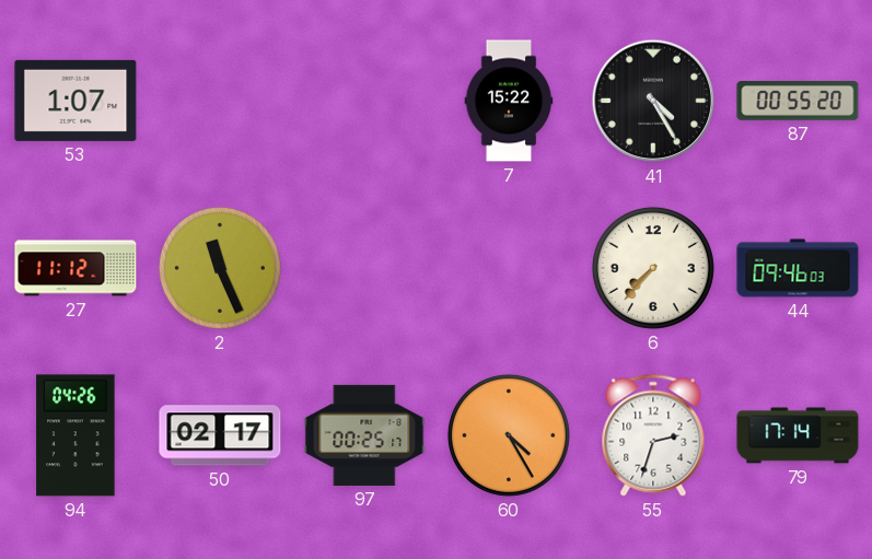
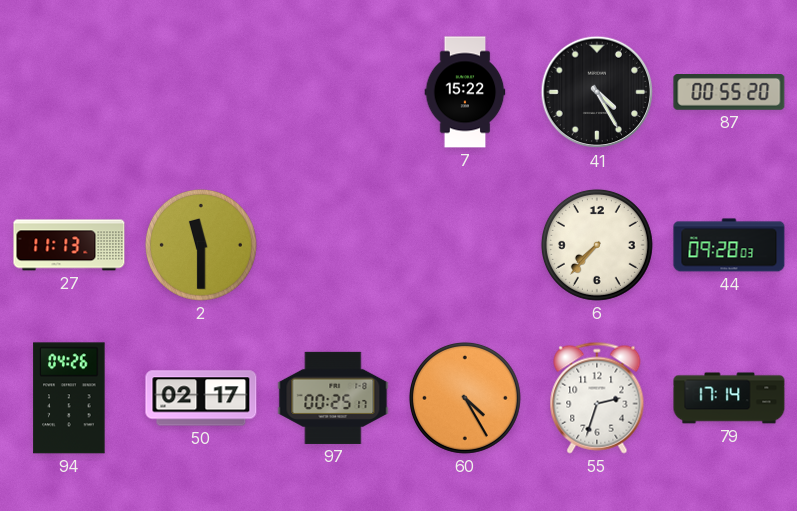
53: 1:07 -> none (75, 101)
27: 11:12 -> 11:13 (69, 245)
2: 11:26 -> 11:30 (201, 245)
44: 09:46 -> 09:28 (729, 245)
